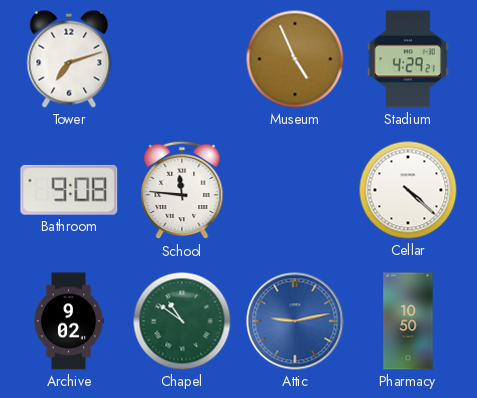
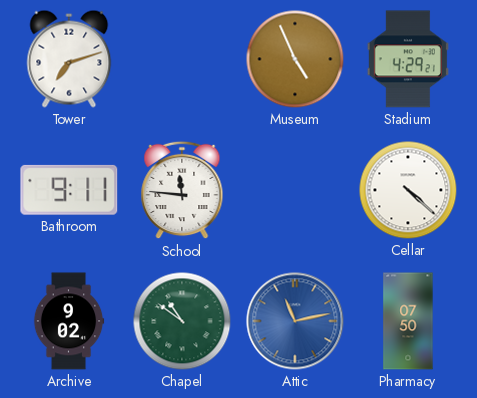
Bathroom: 9:08 -> 9:11 (69, 190)
Attic: 9:13 -> 11:13 (295, 321)
Pharmacy: 10:50 -> 07:50 (408, 321)
